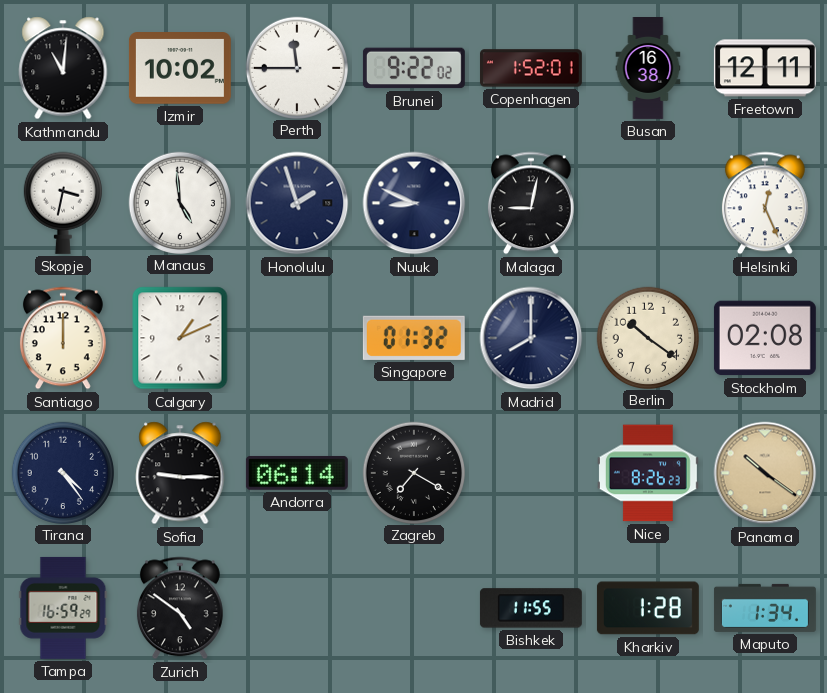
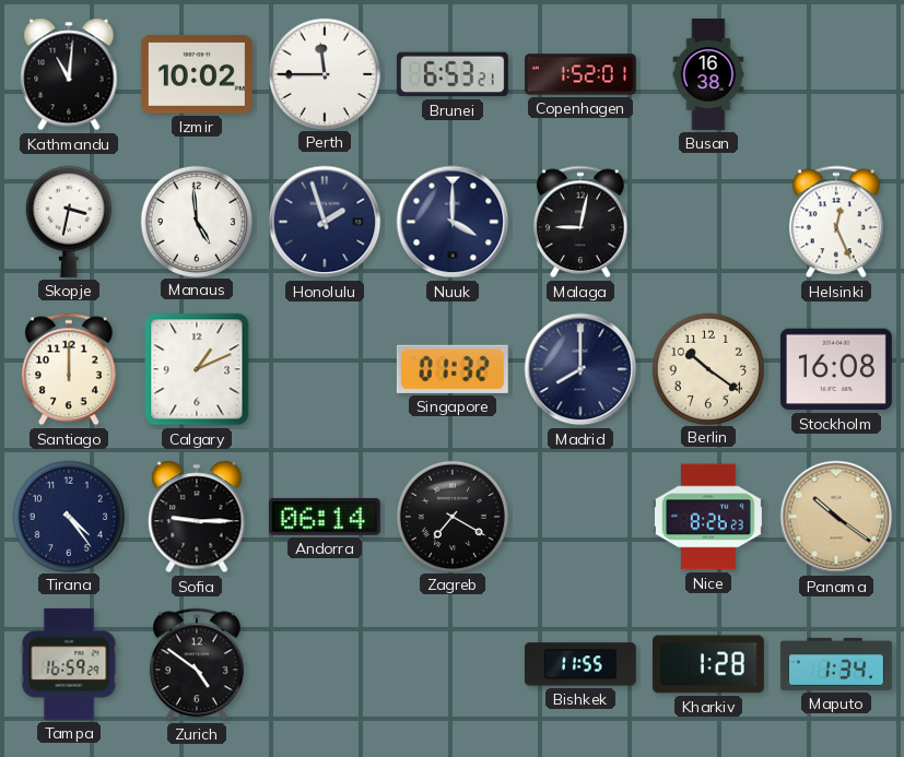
Brunei: 9:22 -> 6:53 (453, 74)
Freetown: 12:11 -> none (765, 68)
Nuuk: 8:49 -> 4:00 (453, 222)
Stockholm: 02:08 -> 16:08 (836, 369)
